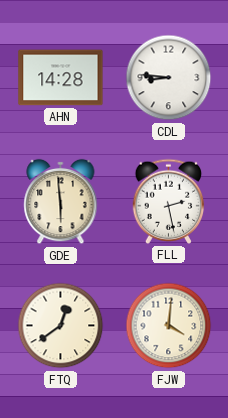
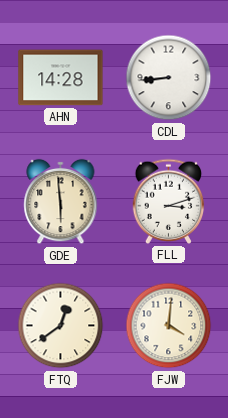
CDL: 8:46 -> 8:44 (169, 78)
FLL: 2:28 -> 3:12 (169, 201)
